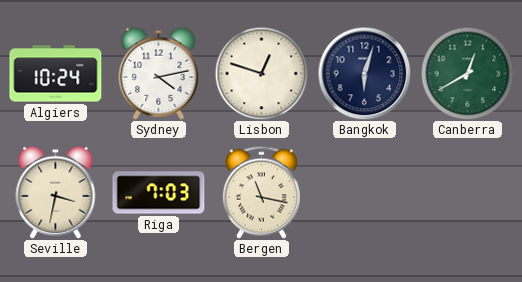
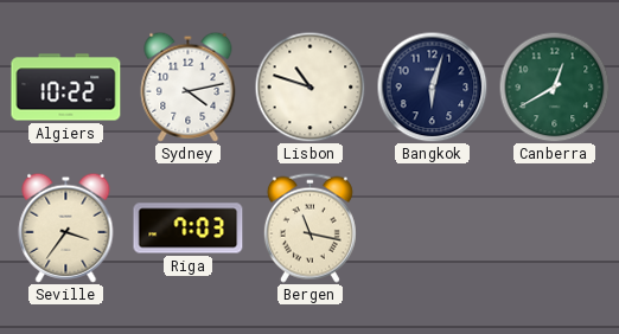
Algiers: 10:24 -> 10:22 (66, 88)
Lisbon: 12:48 -> 10:48 (309, 86)
Seville: 3:32 -> 3:36 (66, 227)
